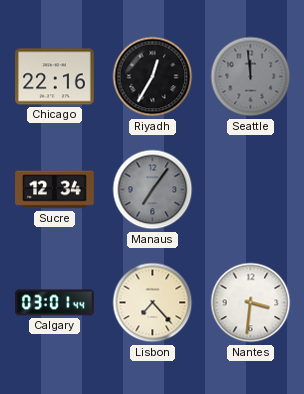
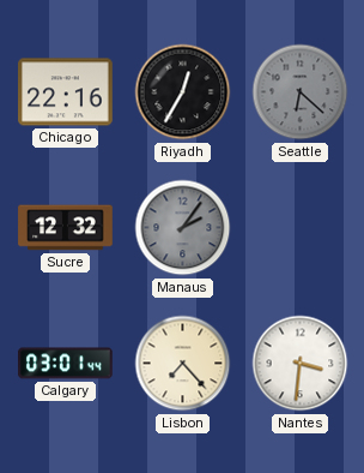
Seattle: 11:59 -> 6:22 (301, 92)
Sucre: 12:34 -> 12:32 (66, 228)
Manaus: 7:06 -> 2:06 (183, 228)
